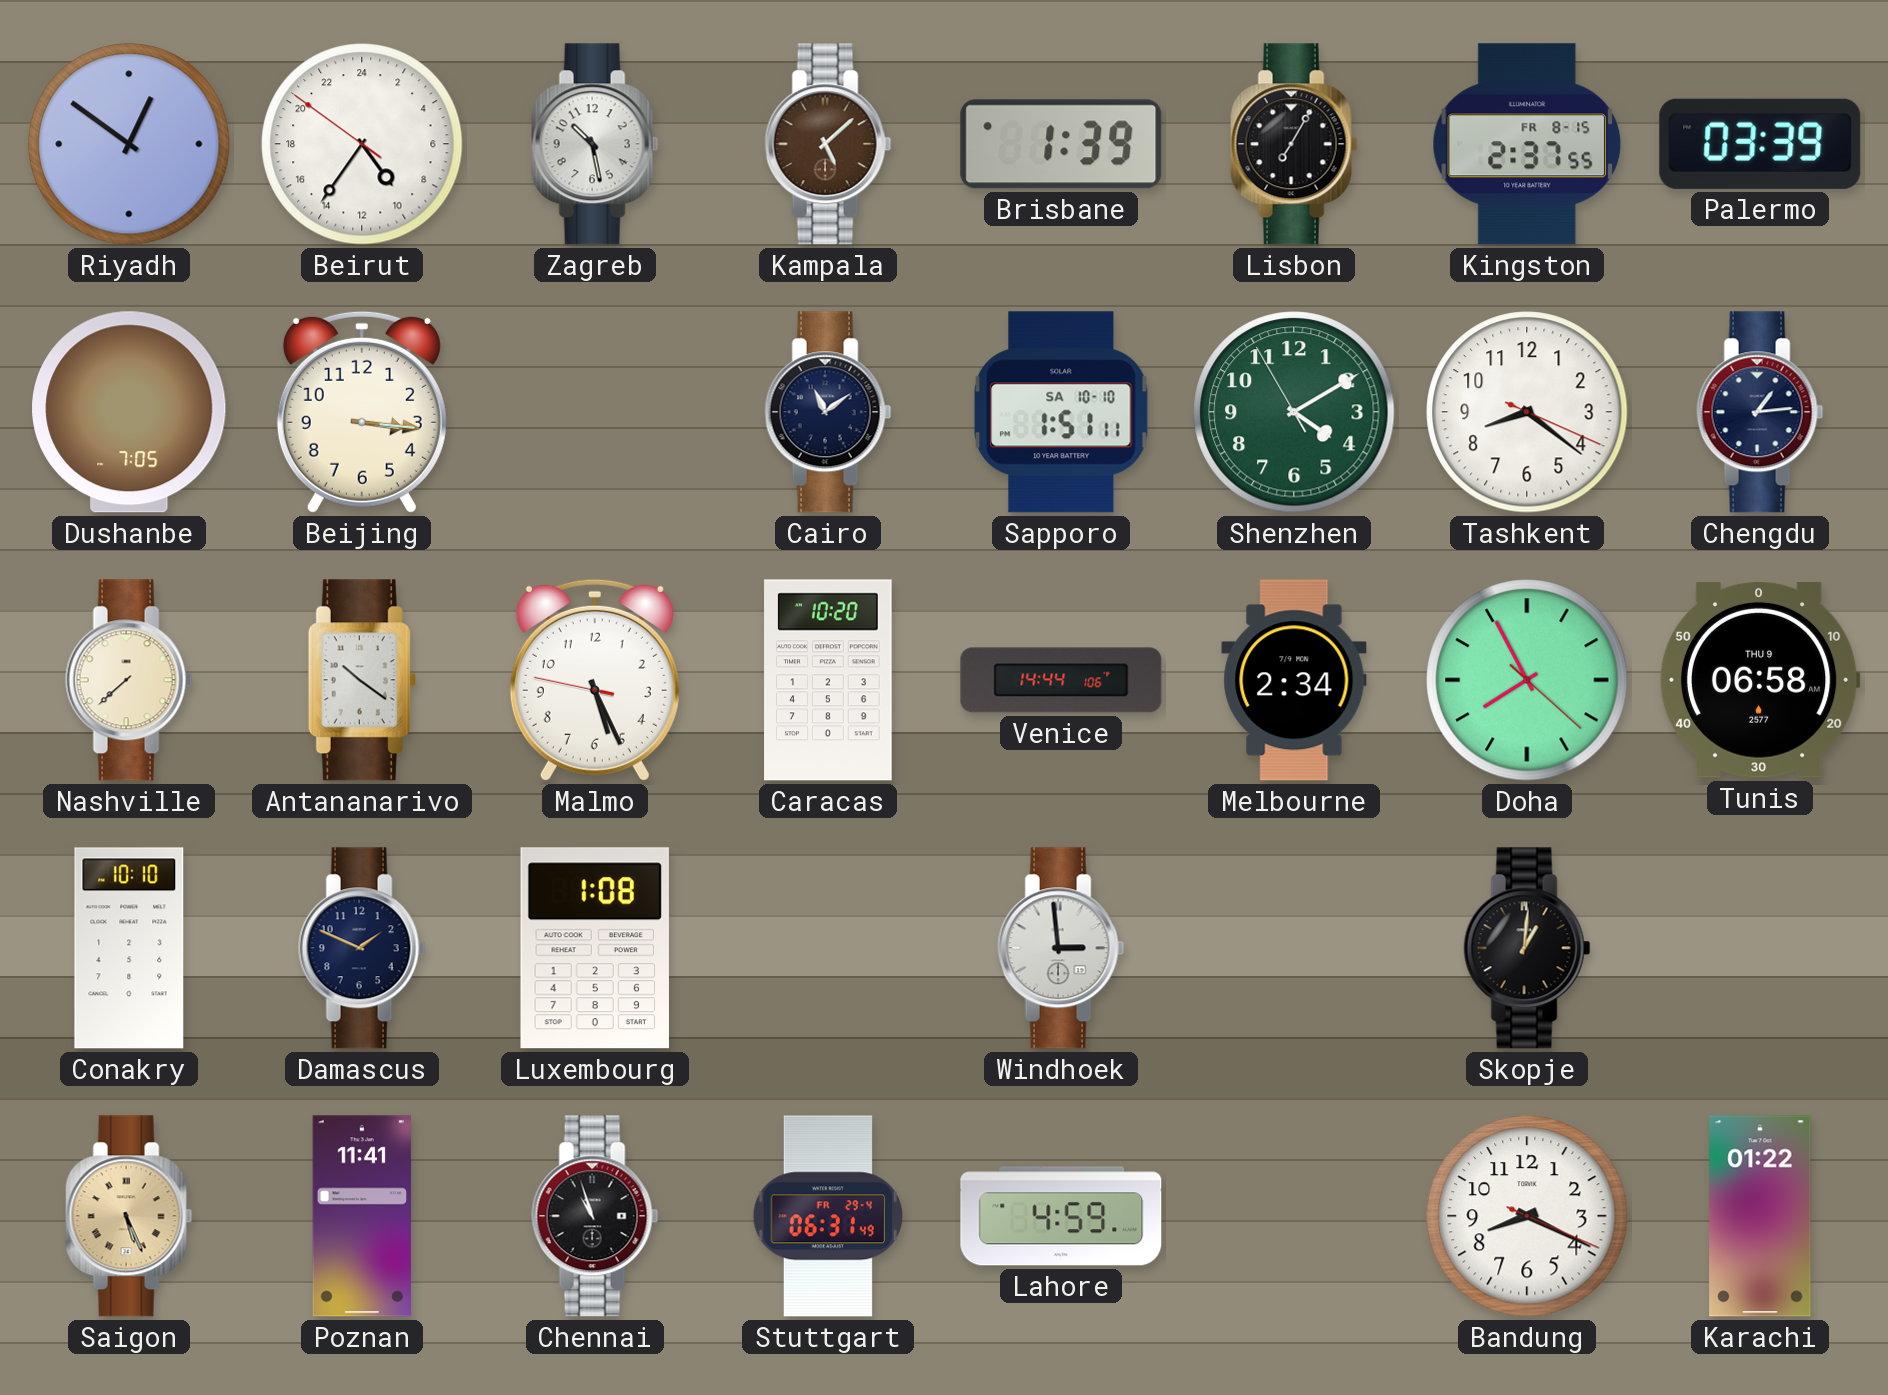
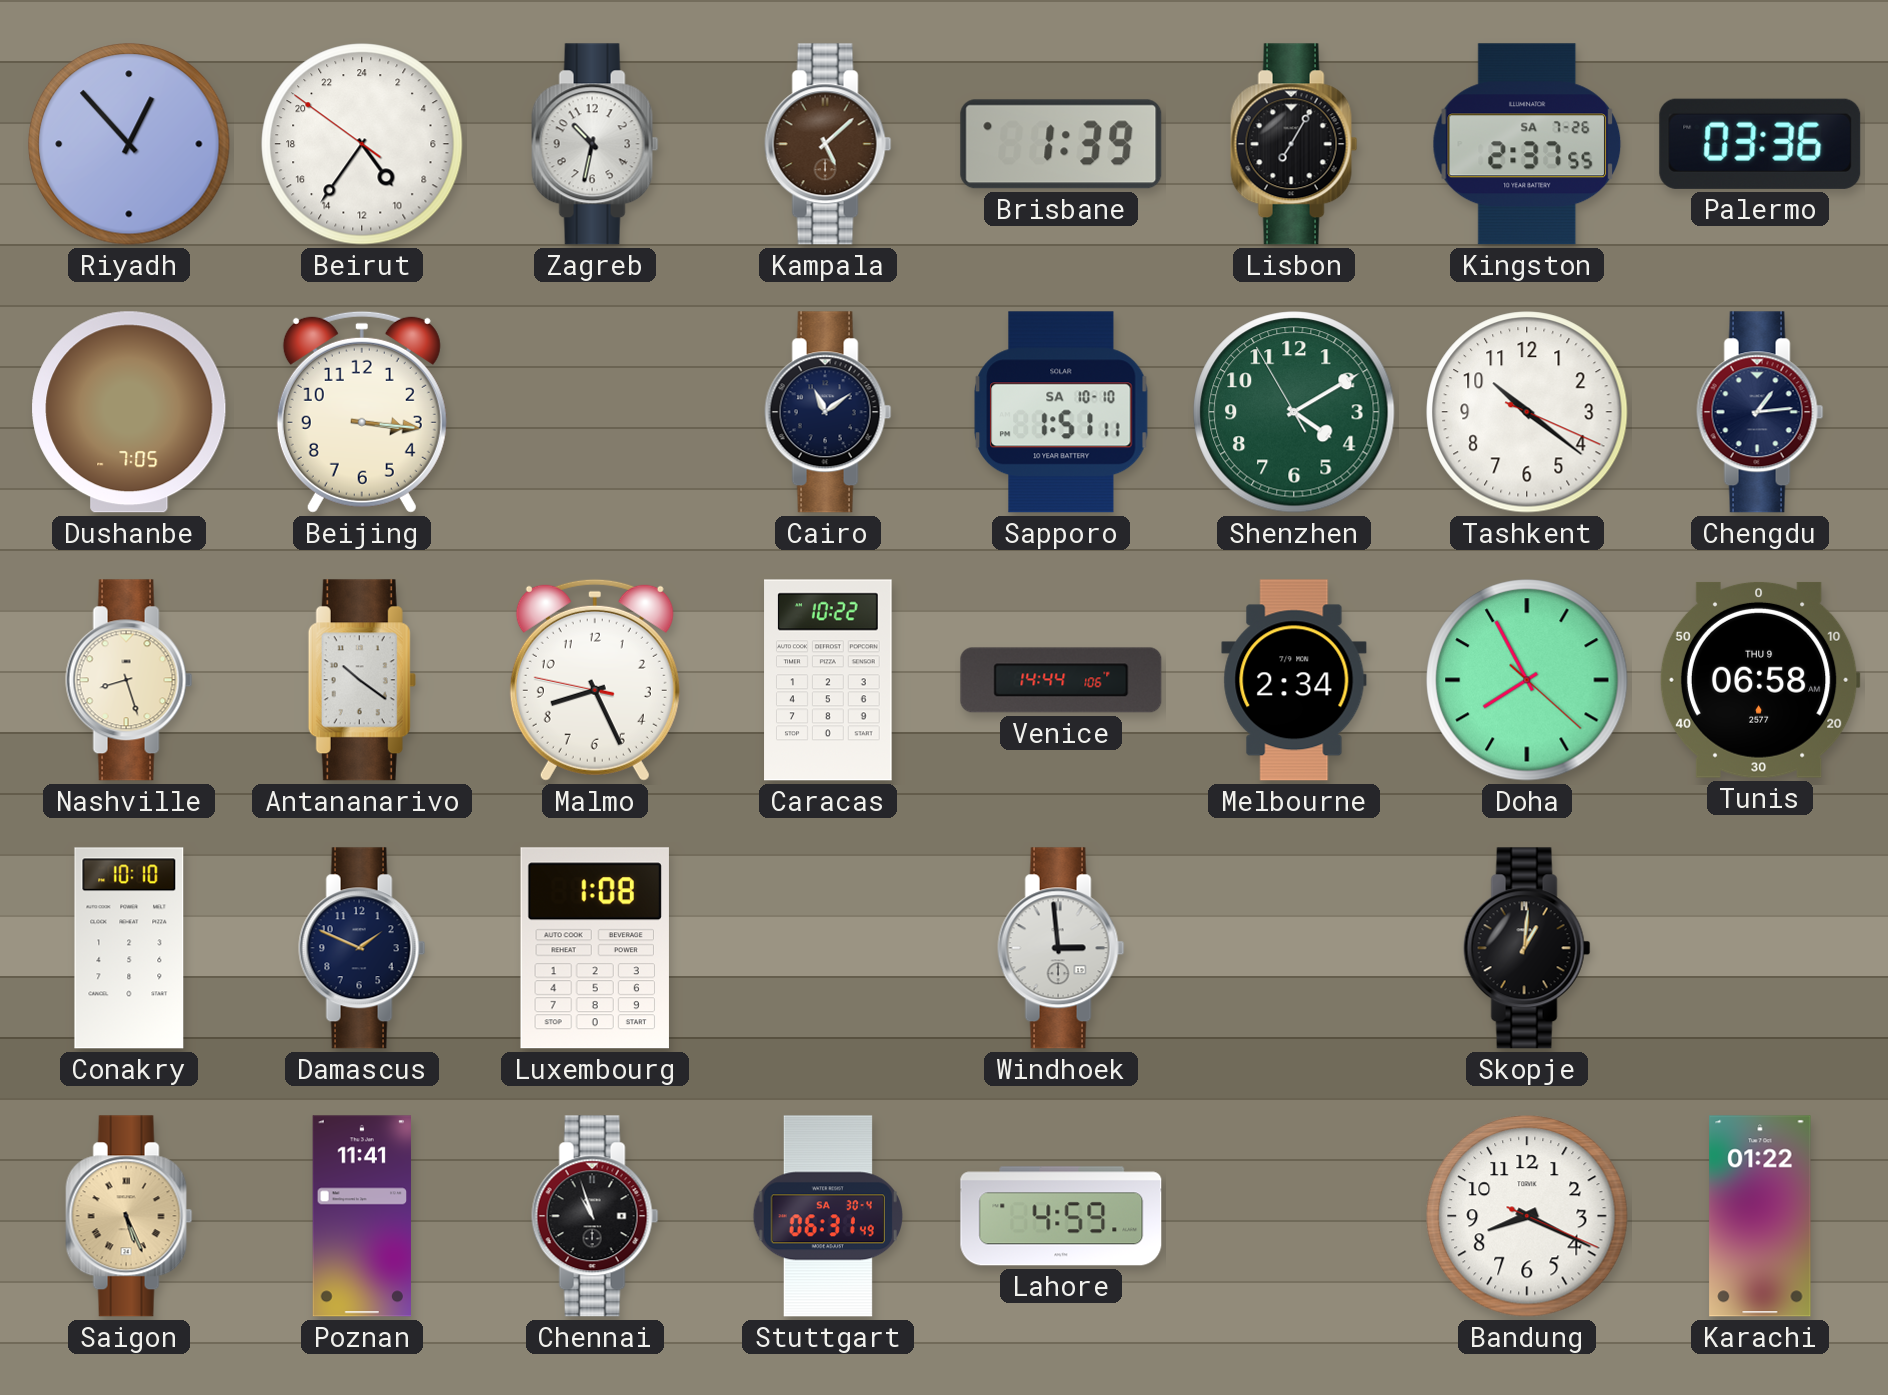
Riyadh: 12:51 -> 12:53 (129, 144)
Zagreb: 10:28 -> 10:32 (595, 144)
Kingston date: FR 8-15 -> SA 7-26 (1527, 144)
Palermo: 03:39 -> 03:36 (1760, 144)
Tashkent: 8:21 -> 10:21 (1527, 412)
Nashville: 7:38 -> 8:27 (129, 680)
Malmo: 5:25 -> 8:25 (595, 680)
Caracas: 10:20 -> 10:22 (828, 680)
Stuttgart date: FR 29-4 -> SA 30-4 (828, 1216)
